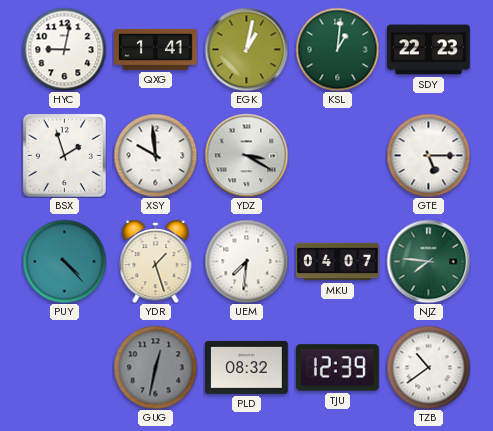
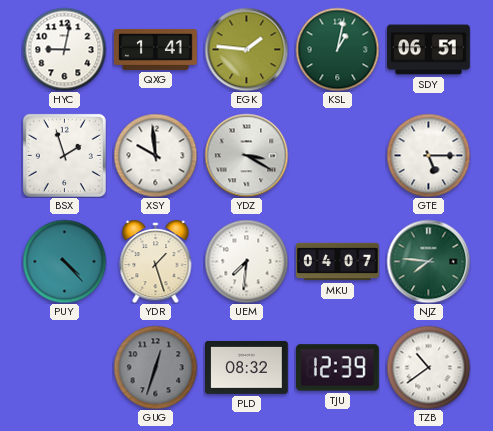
EGK: 1:02 -> 1:46 (246, 49)
KSL: 1:01 -> 1:02 (337, 49)
SDY: 22:23 -> 06:51 (429, 50)
GUG: 12:32 -> 12:33 (155, 367)
